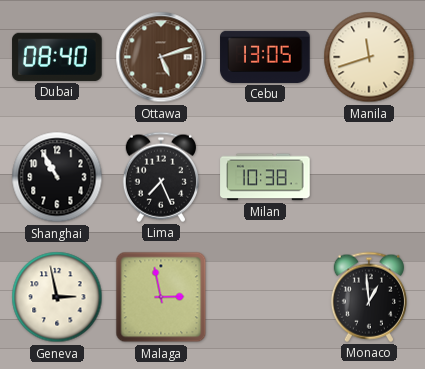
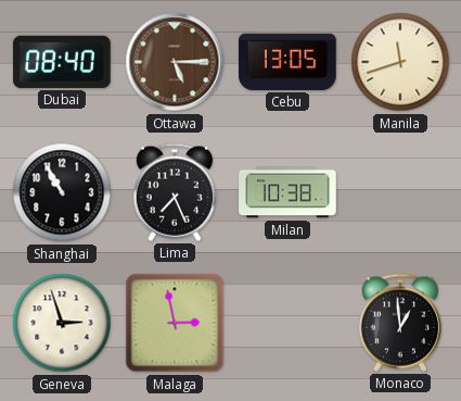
Ottawa: 5:12 -> 5:15 (175, 62)
Geneva: 2:58 -> 2:57 (62, 323)
